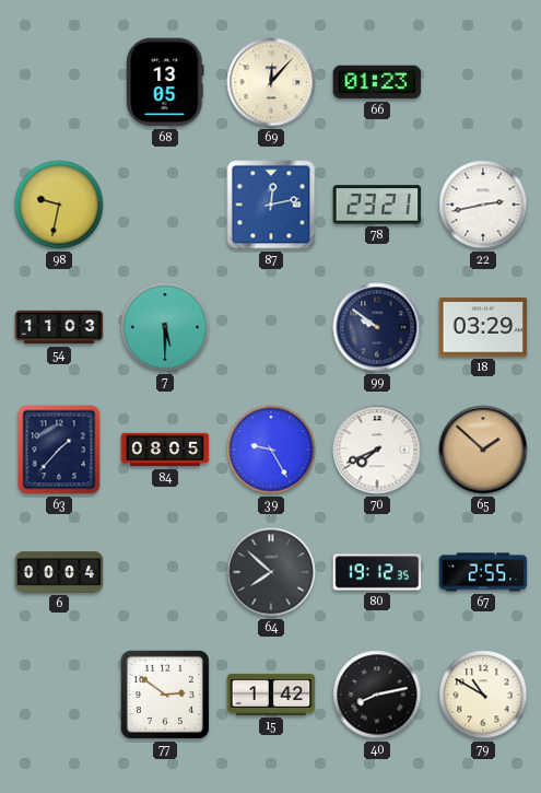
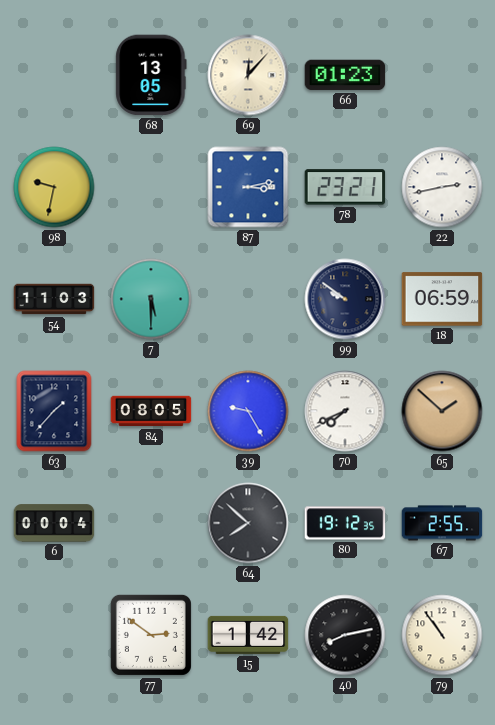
87: 12:13 -> 3:13 (248, 187)
18: 03:29 -> 06:59 (442, 299)
79: 10:50 -> 10:54 (442, 635)
